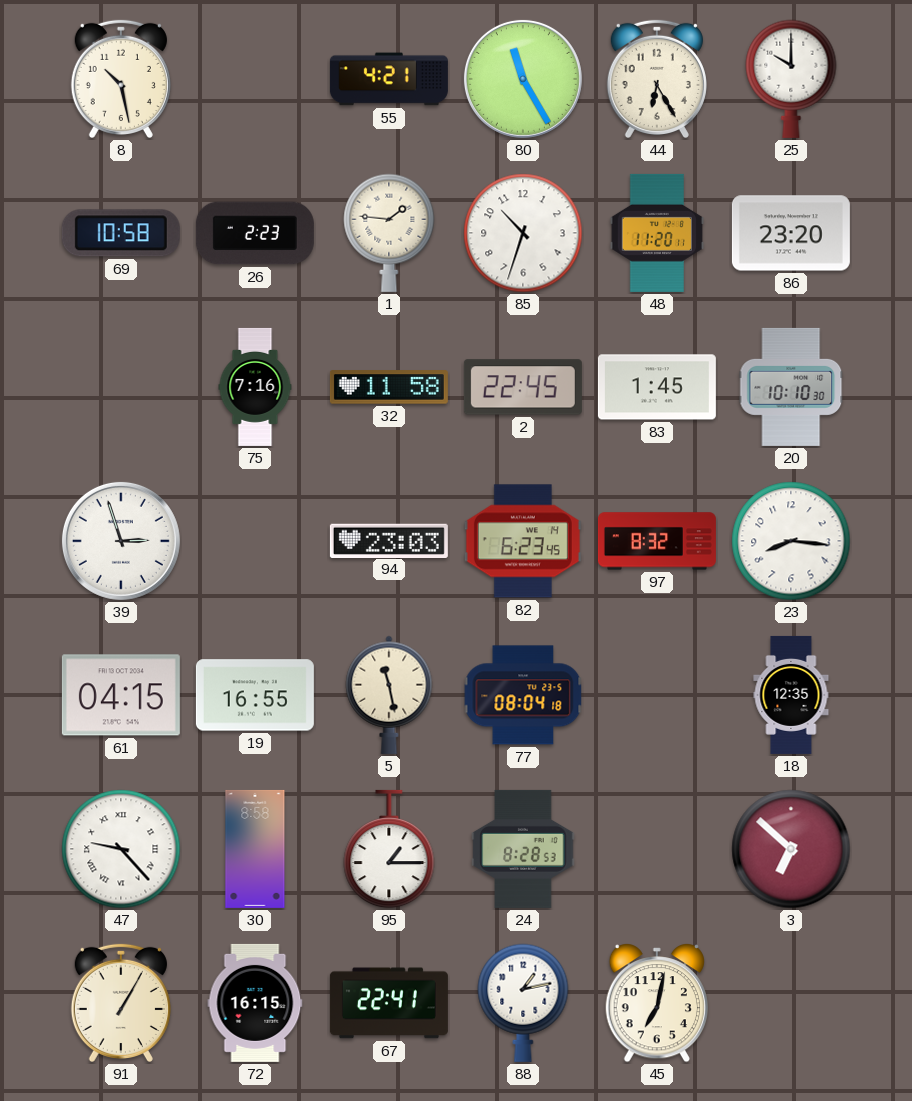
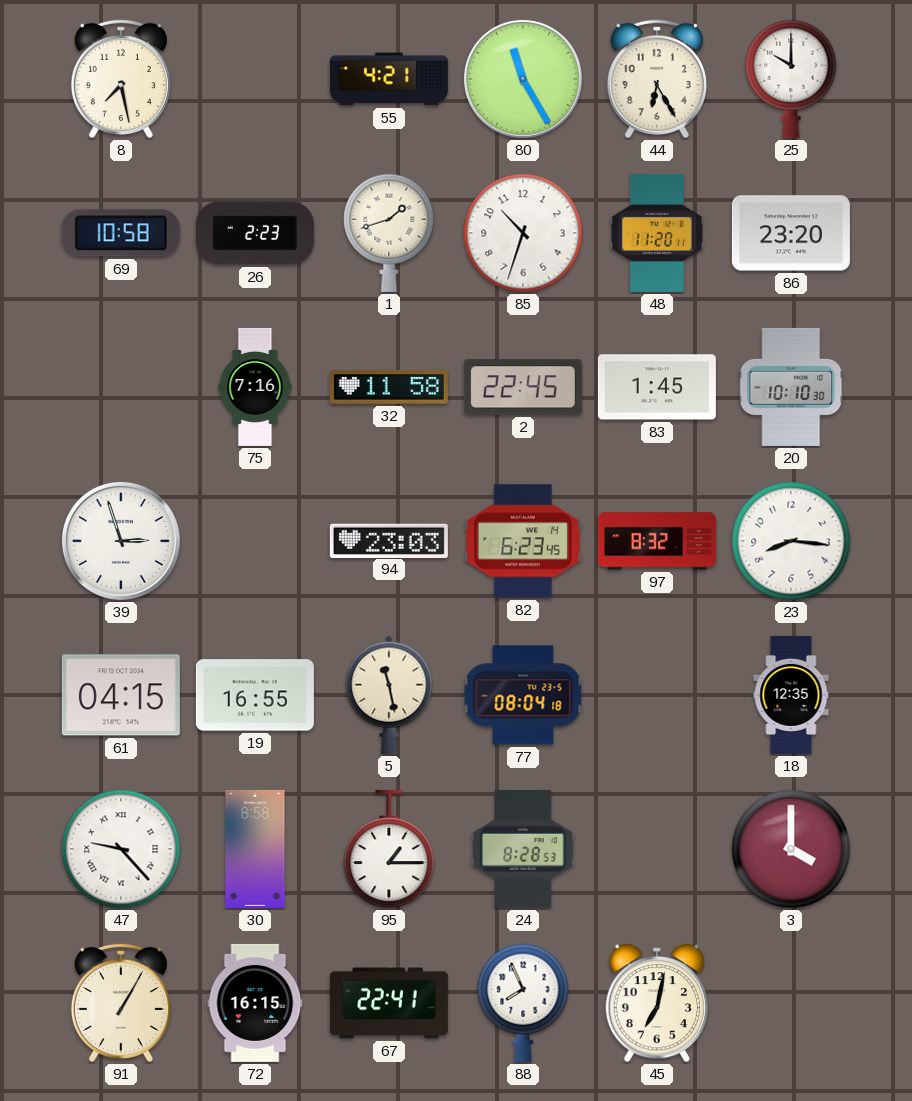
8: 10:28 -> 7:28 (121, 79)
1: 1:46 -> 1:42 (389, 233)
3: 6:52 -> 4:00 (791, 849)
88: 1:13 -> 7:56 (523, 1003)
